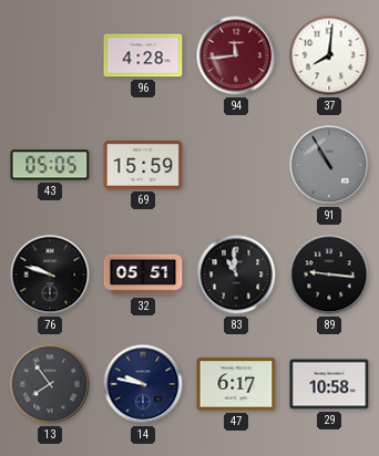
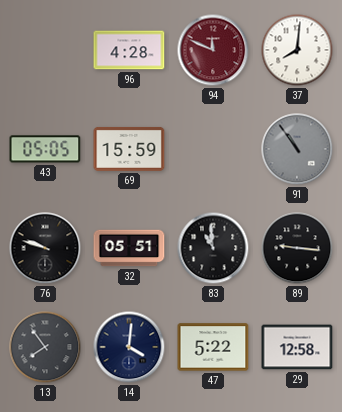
94: 11:44 -> 11:49 (213, 50)
91: 10:55 -> 10:54 (297, 149)
14: 9:47 -> 4:01 (129, 347)
47: 6:17 -> 5:22 (213, 347)
29: 10:58 -> 12:58 (297, 347)
